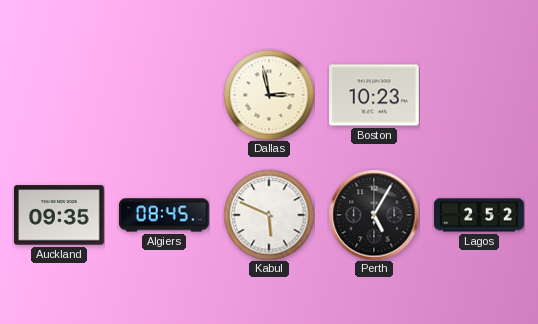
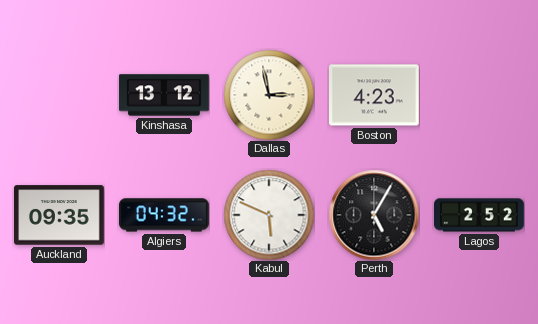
Kinshasa: none -> 13:12 (164, 95)
Boston: 10:23 -> 4:23 (375, 95)
Algiers: 08:45 -> 04:32 (165, 215)
